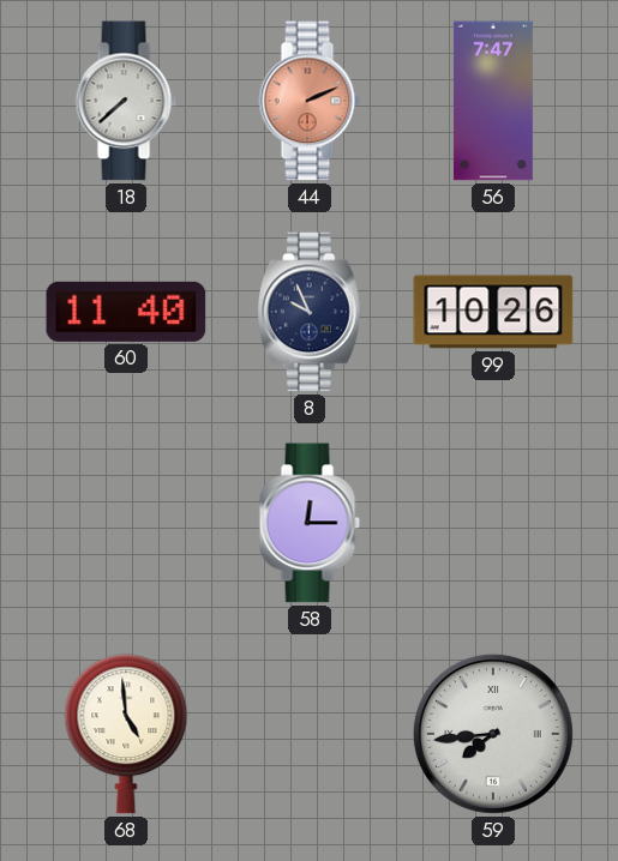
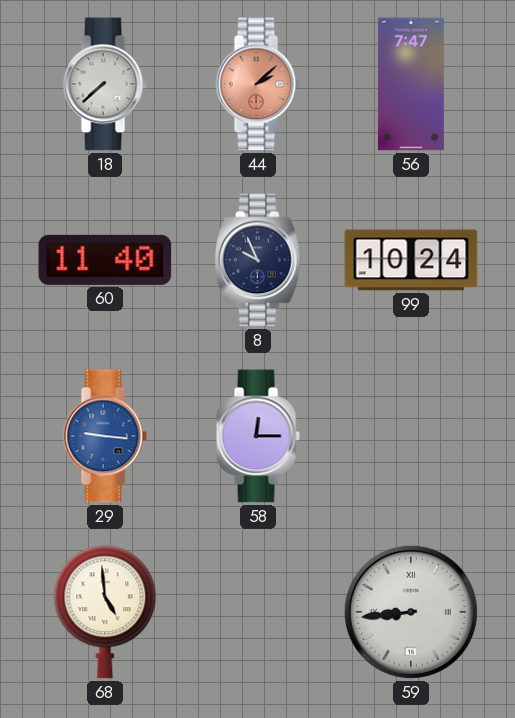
44: 2:11 -> 2:08 (258, 84)
99: 10:26 -> 10:24 (411, 260)
29: none -> 9:16 (105, 436)
59: 7:44 -> 8:44 (411, 612)
